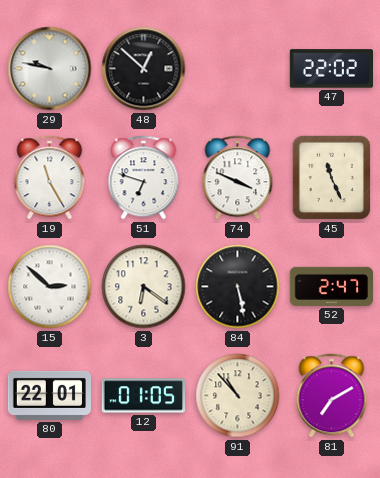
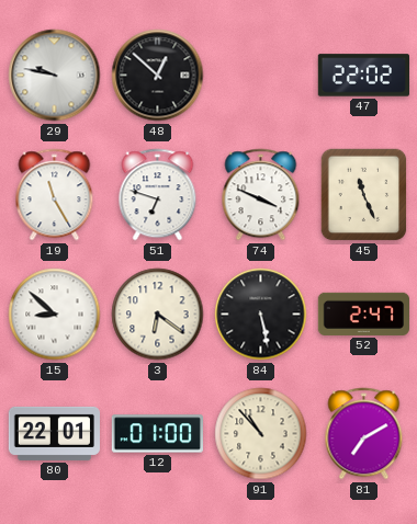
15: 2:52 -> 8:52 (55, 315)
12: 01:05 -> 01:00 (157, 434)
